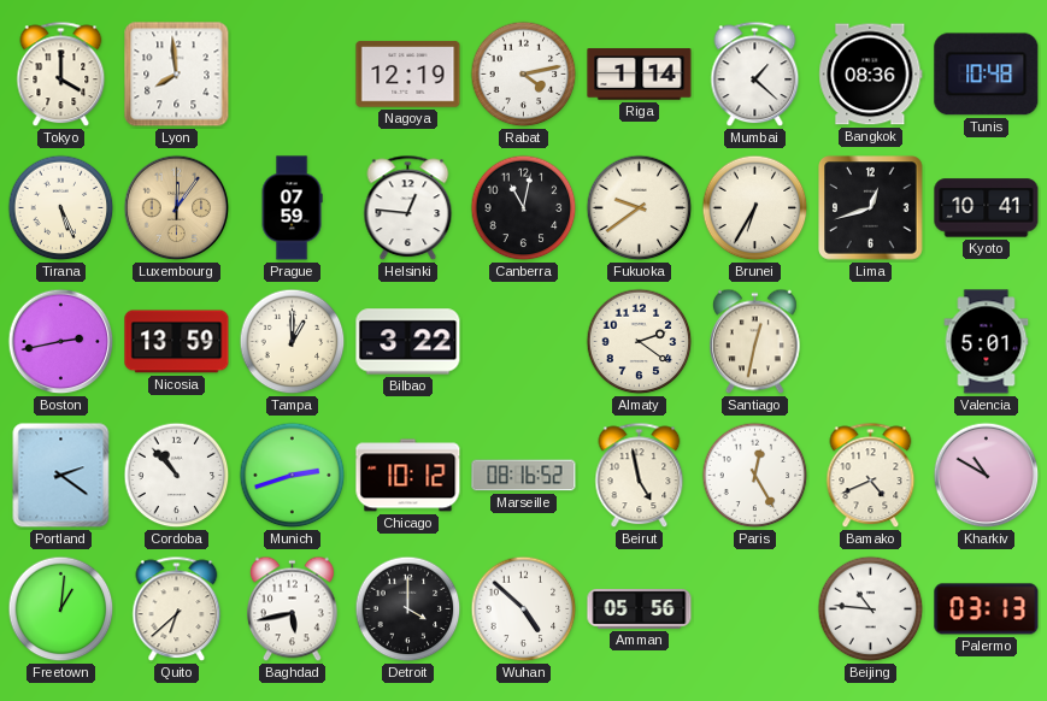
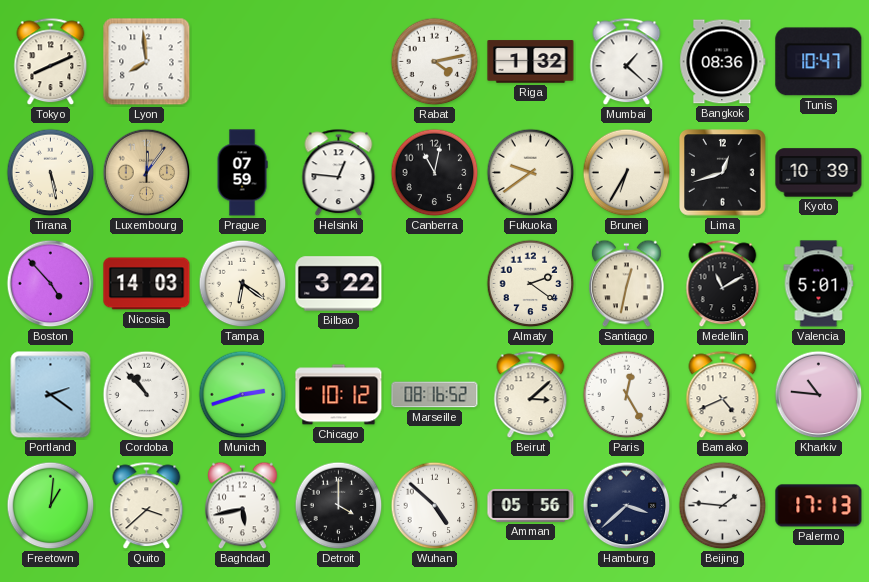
Tokyo: 4:00 -> 8:11 (51, 62)
Nagoya: 12:19 -> none (408, 75)
Riga: 1:14 -> 1:32 (531, 62)
Tunis: 10:48 -> 10:47 (819, 62)
Tirana: 5:26 -> 5:28 (51, 173)
Kyoto: 10:41 -> 10:39 (819, 173)
Boston: 2:43 -> 4:53 (51, 284)
Nicosia: 13:59 -> 14:03 (147, 284)
Tampa: 1:00 -> 6:21 (243, 284)
Medellin: none -> 11:10 (723, 284)
Beirut: 4:58 -> 3:08 (531, 395)
Kharkiv: 10:50 -> 10:46 (819, 395)
Quito: 6:38 -> 3:38 (147, 506)
Hamburg: none -> 3:38 (627, 506)
Beijing: 10:46 -> 1:46 (723, 506)
Palermo: 03:13 -> 17:13 (819, 506)
